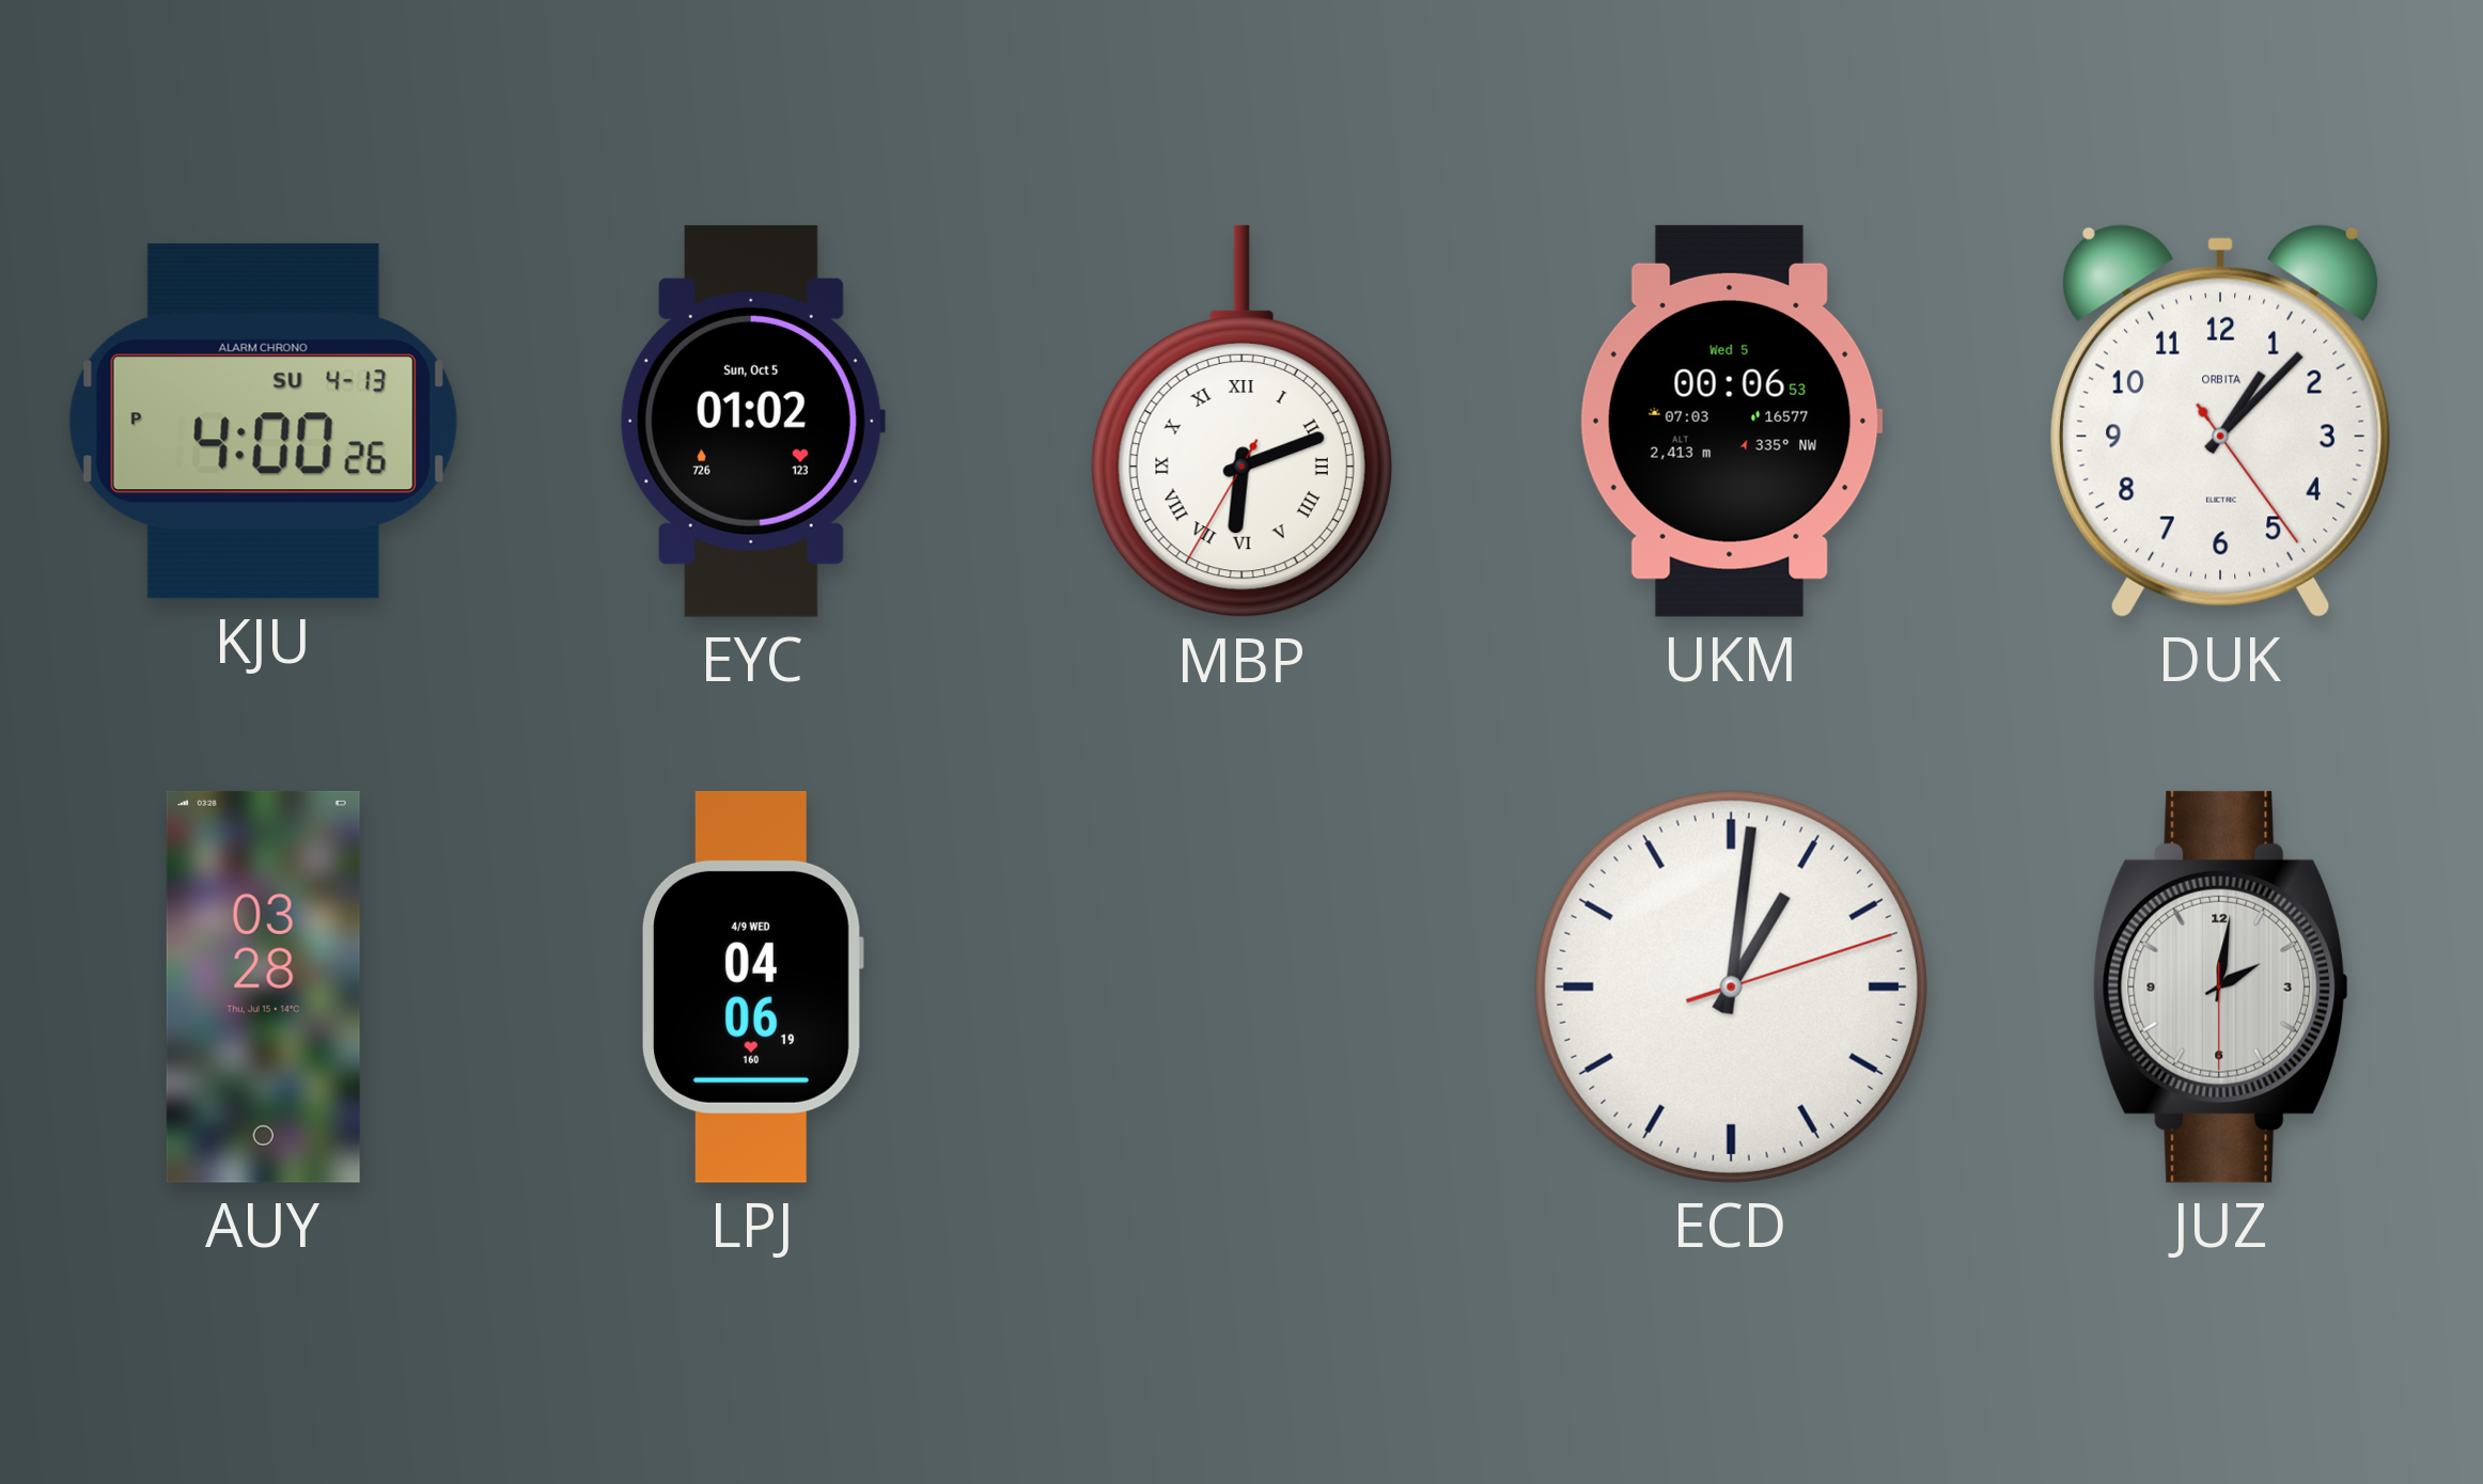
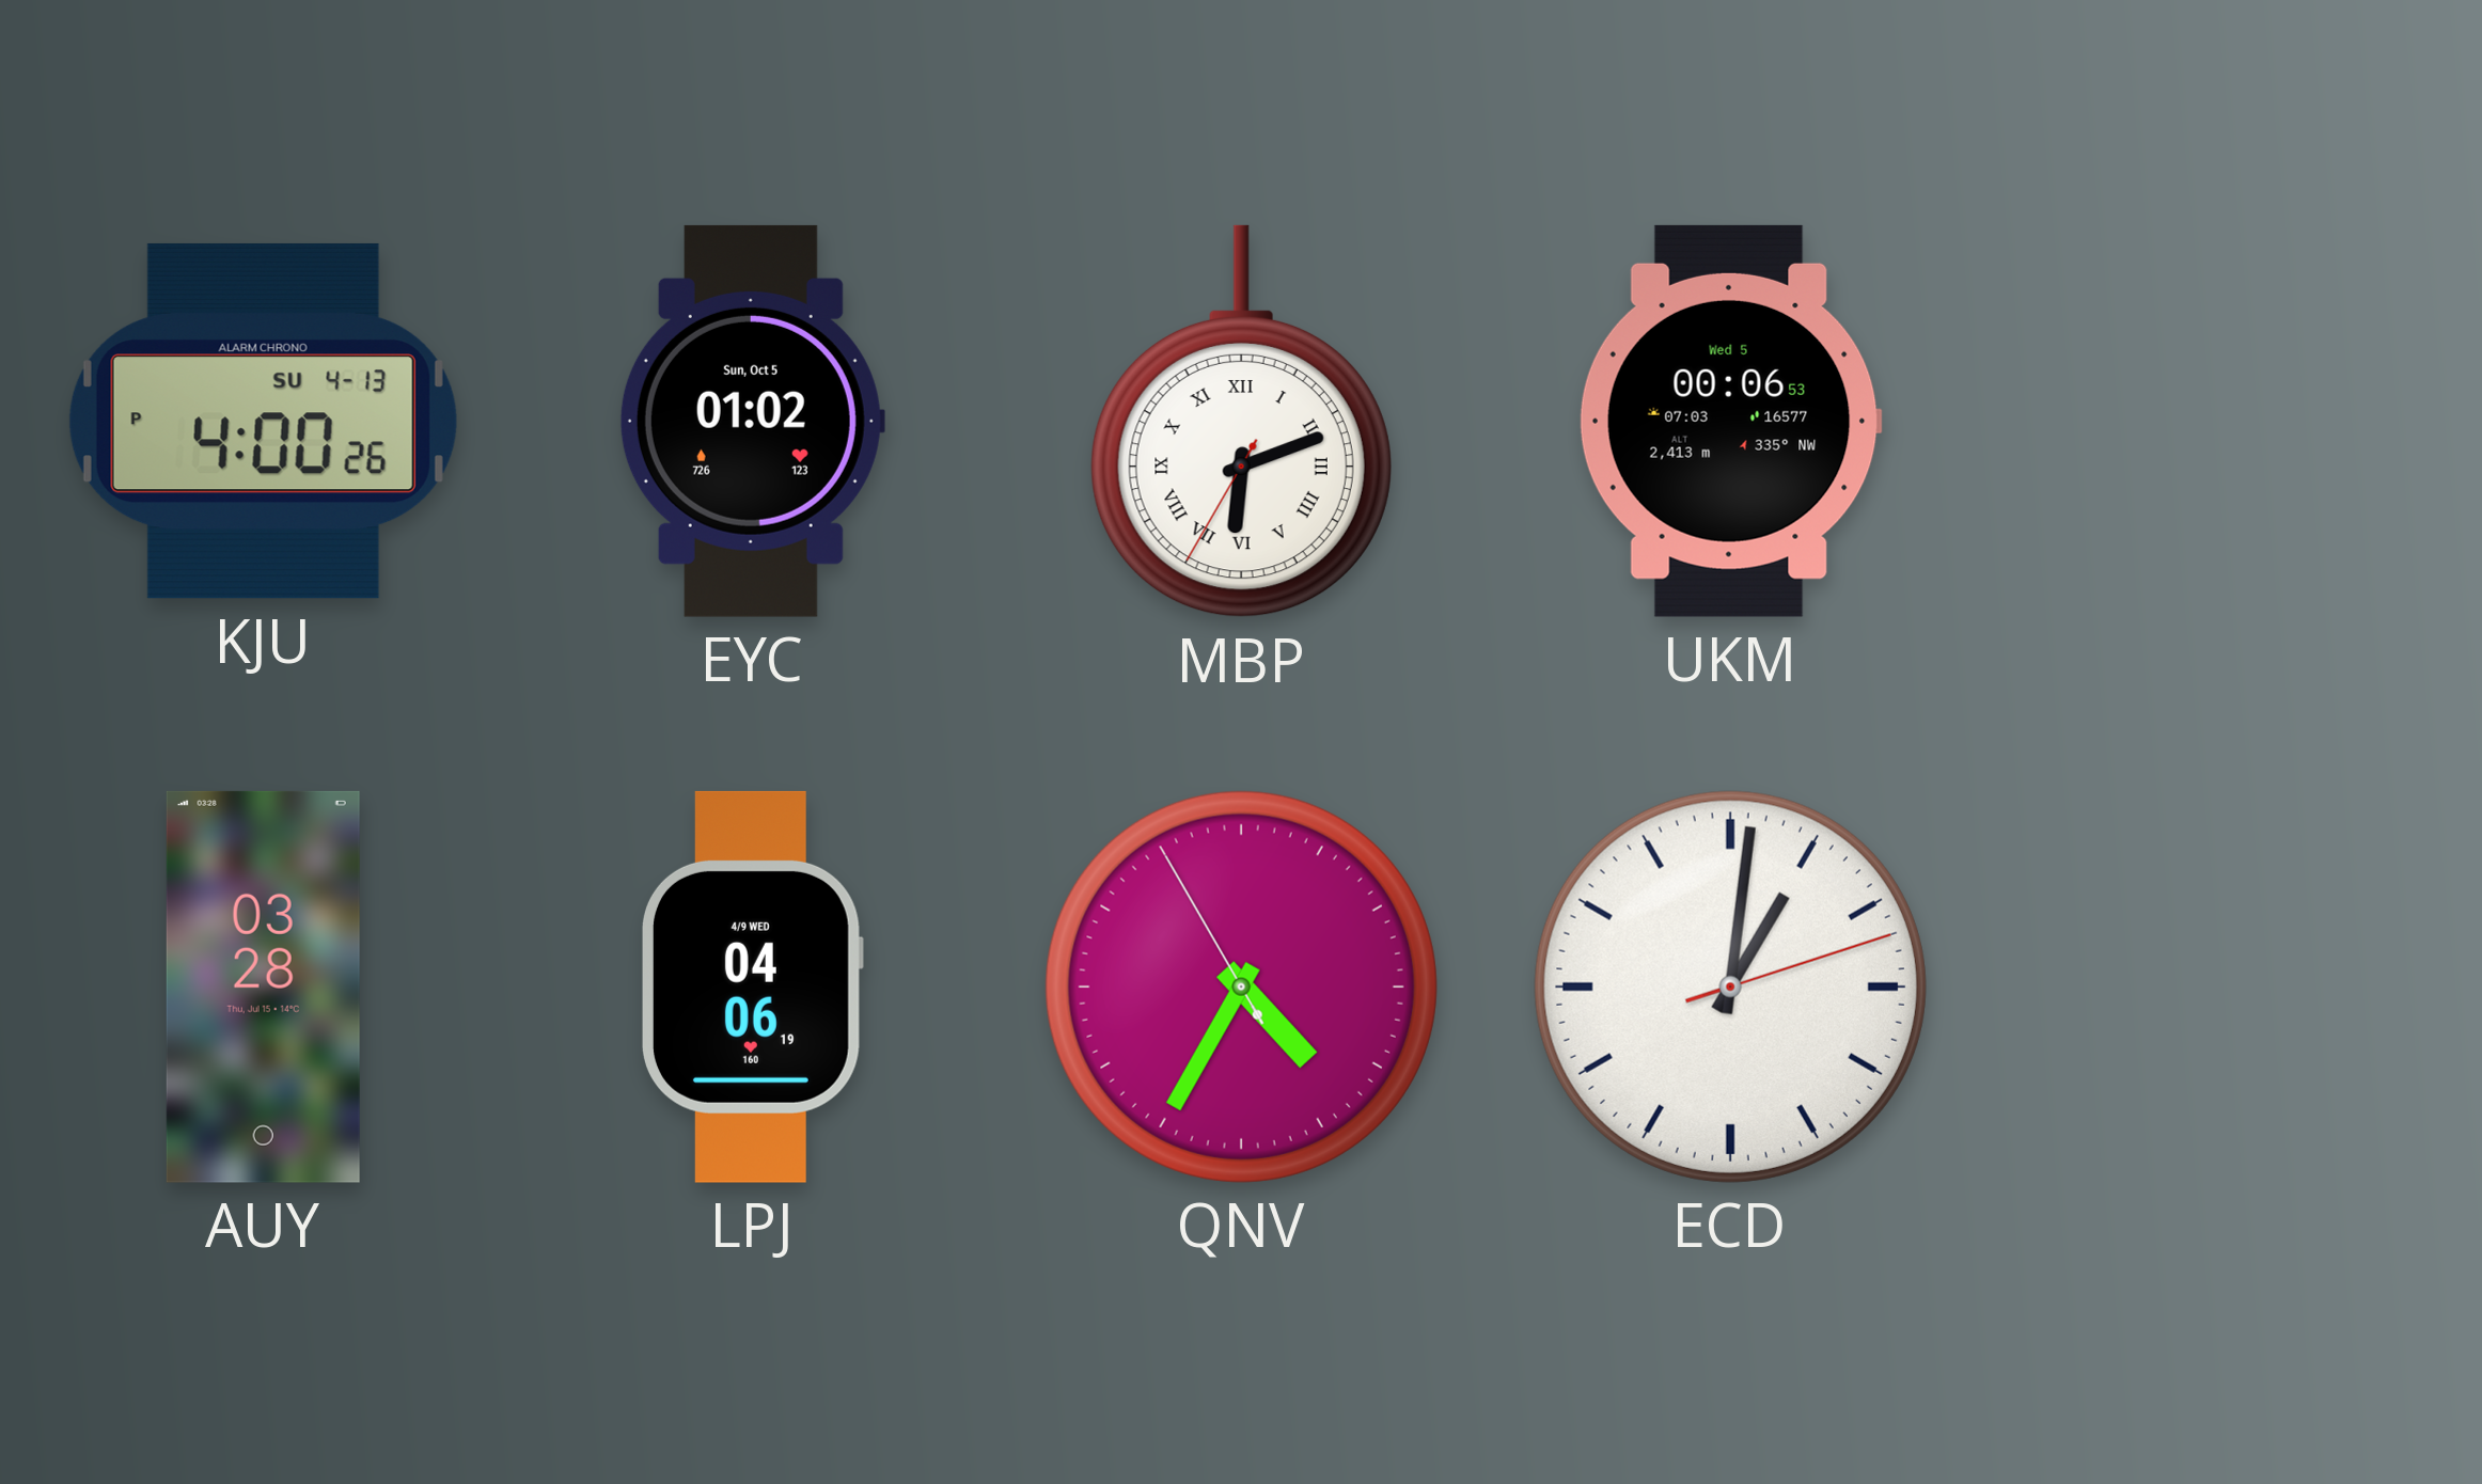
DUK: 1:07 -> none (2221, 421)
QNV: none -> 4:34 (1241, 986)
JUZ: 2:01 -> none (2220, 986)
